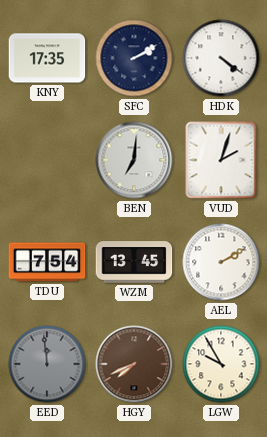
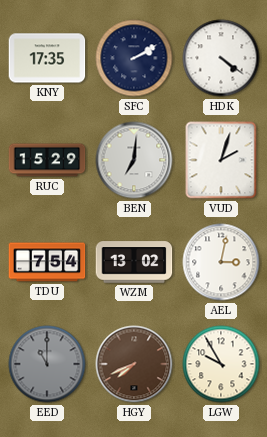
RUC: none -> 15:29 (47, 160)
WZM: 13:45 -> 13:02 (134, 262)
AEL: 2:10 -> 3:02 (221, 262)
EED: 11:59 -> 11:00 (47, 364)
